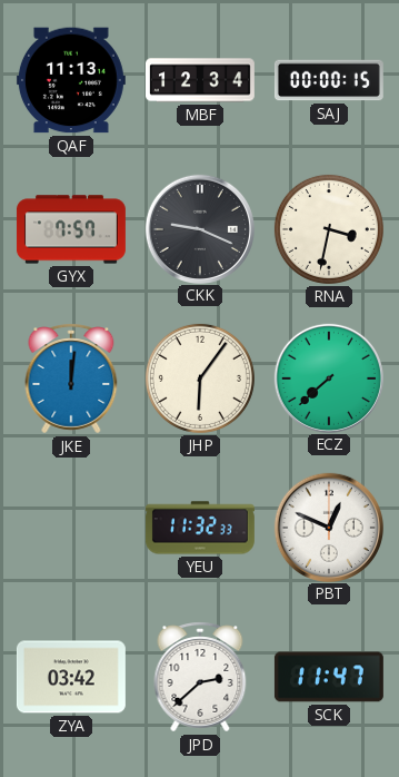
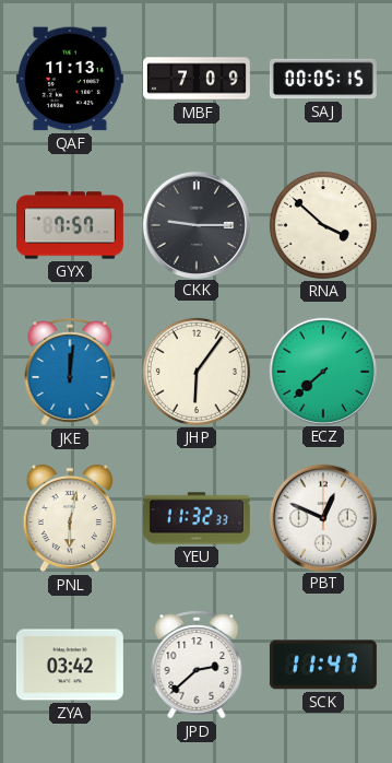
MBF: 12:34 -> 7:09 (197, 79)
SAJ: 00:00 -> 00:05 (323, 79)
CKK: 9:19 -> 9:15 (195, 224)
RNA: 3:32 -> 3:52 (323, 225)
PNL: none -> 6:02 (70, 518)
